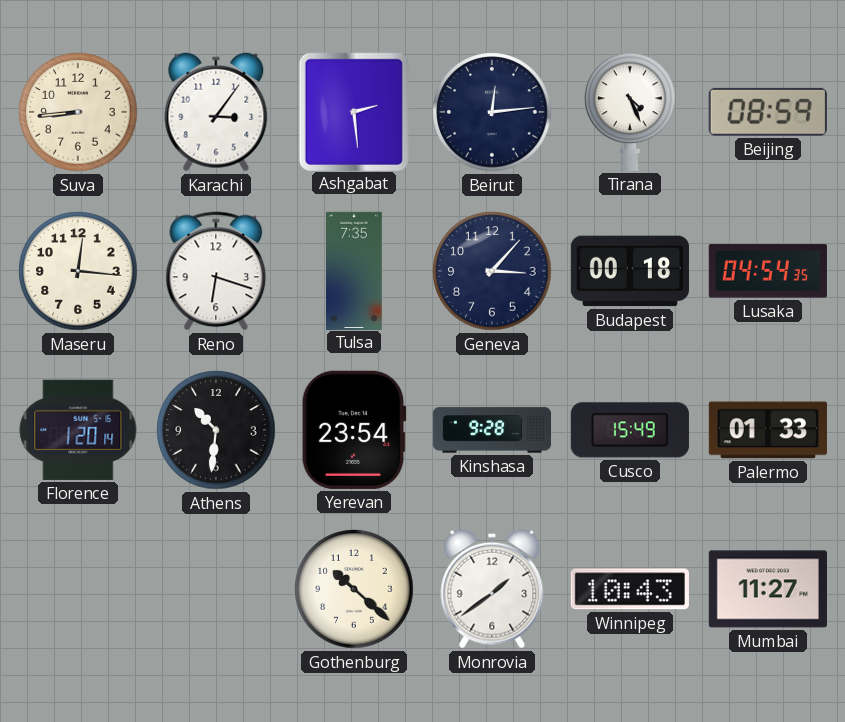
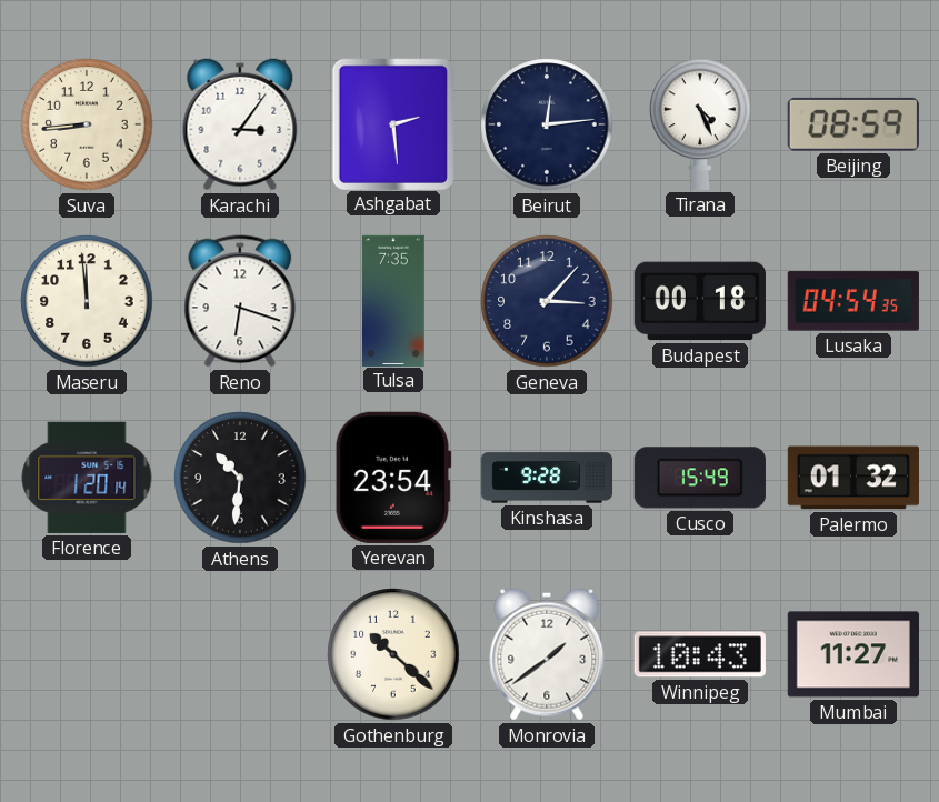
Maseru: 12:16 -> 11:59 (87, 301)
Palermo: 01:33 -> 01:32 (853, 478)
